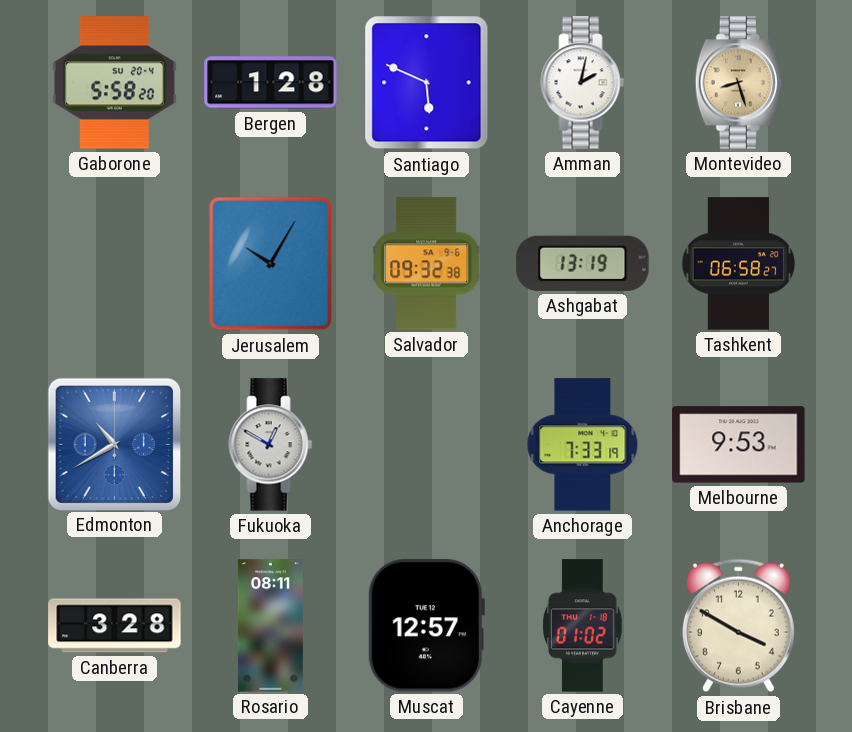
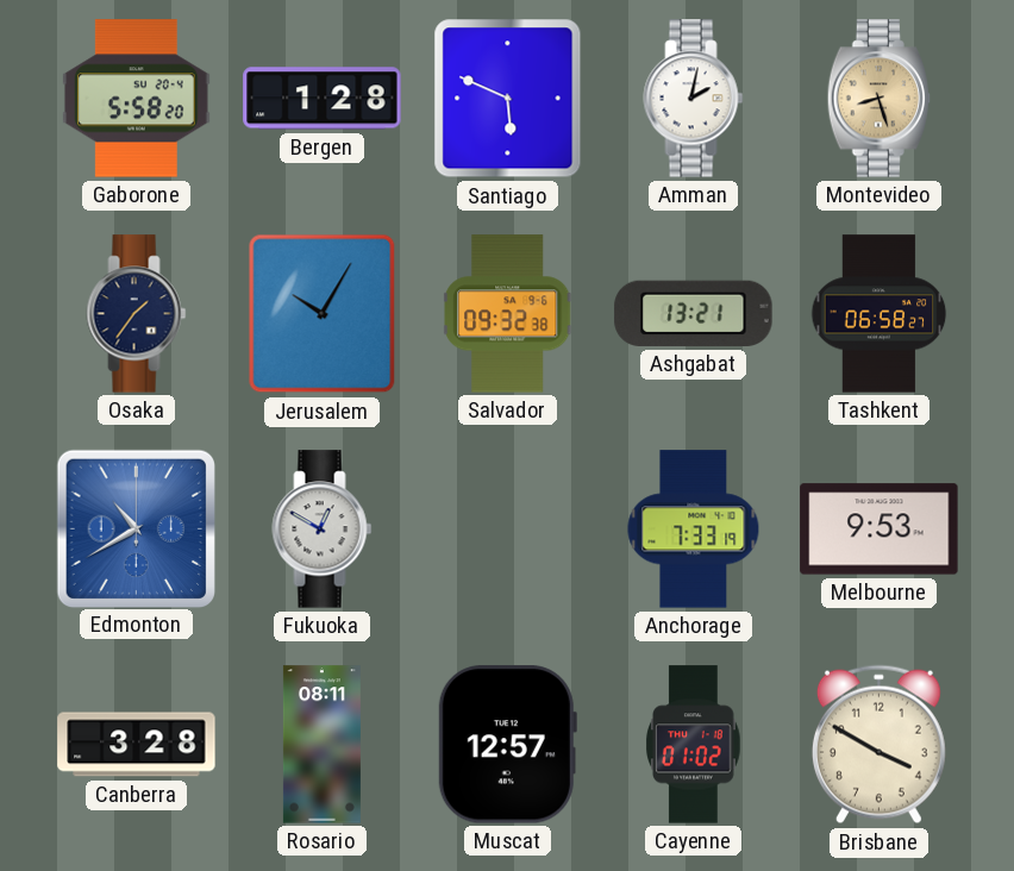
Osaka: none -> 1:36 (137, 314)
Ashgabat: 13:19 -> 13:21 (694, 313)
